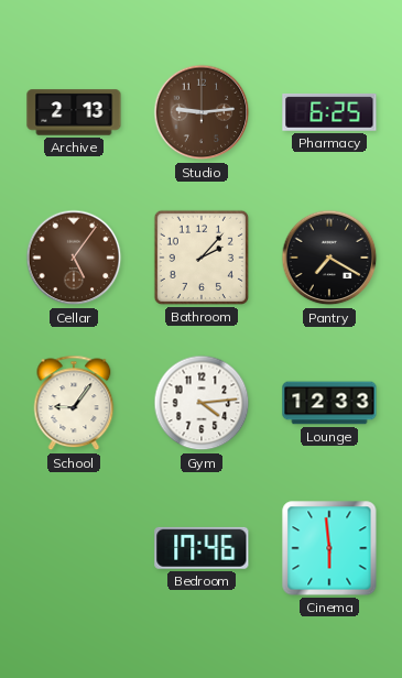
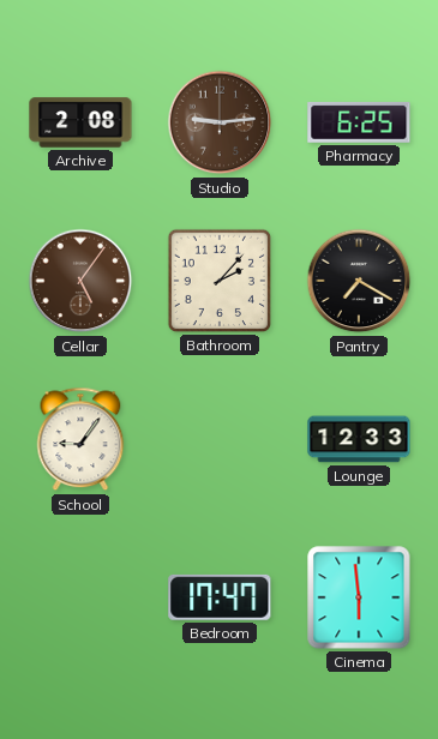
Archive: 2:13 -> 2:08 (80, 122)
Gym: 4:14 -> none (202, 403)
Bedroom: 17:46 -> 17:47 (220, 597)
